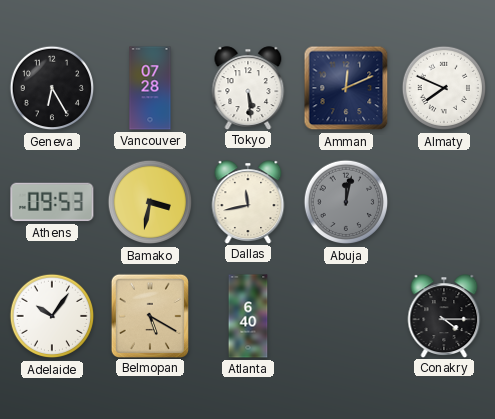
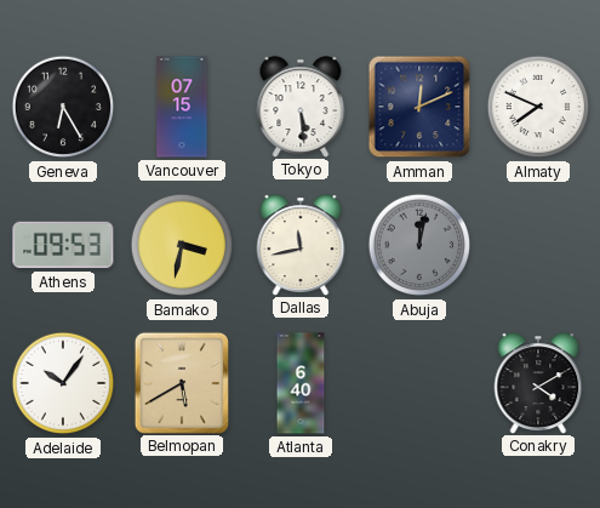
Vancouver: 07:28 -> 07:15 (182, 107)
Belmopan: 5:20 -> 5:40 (181, 382)
Conakry: 4:15 -> 4:10 (538, 383)
